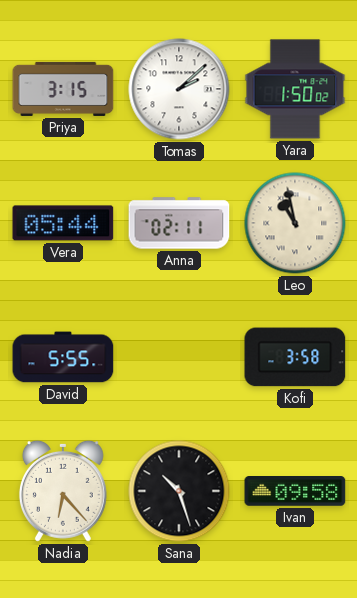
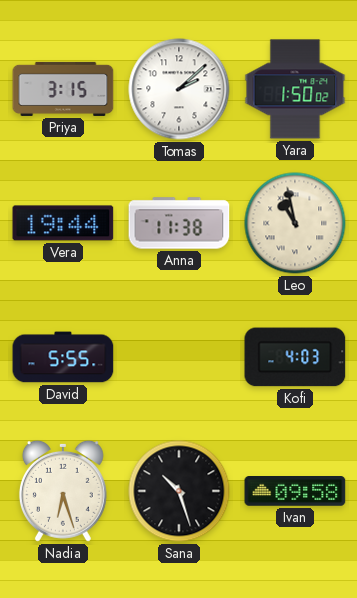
Vera: 05:44 -> 19:44 (63, 223)
Anna: 02:11 -> 11:38 (179, 223)
Kofi: 3:58 -> 4:03 (295, 357)
Nadia: 6:23 -> 6:27 (63, 491)
